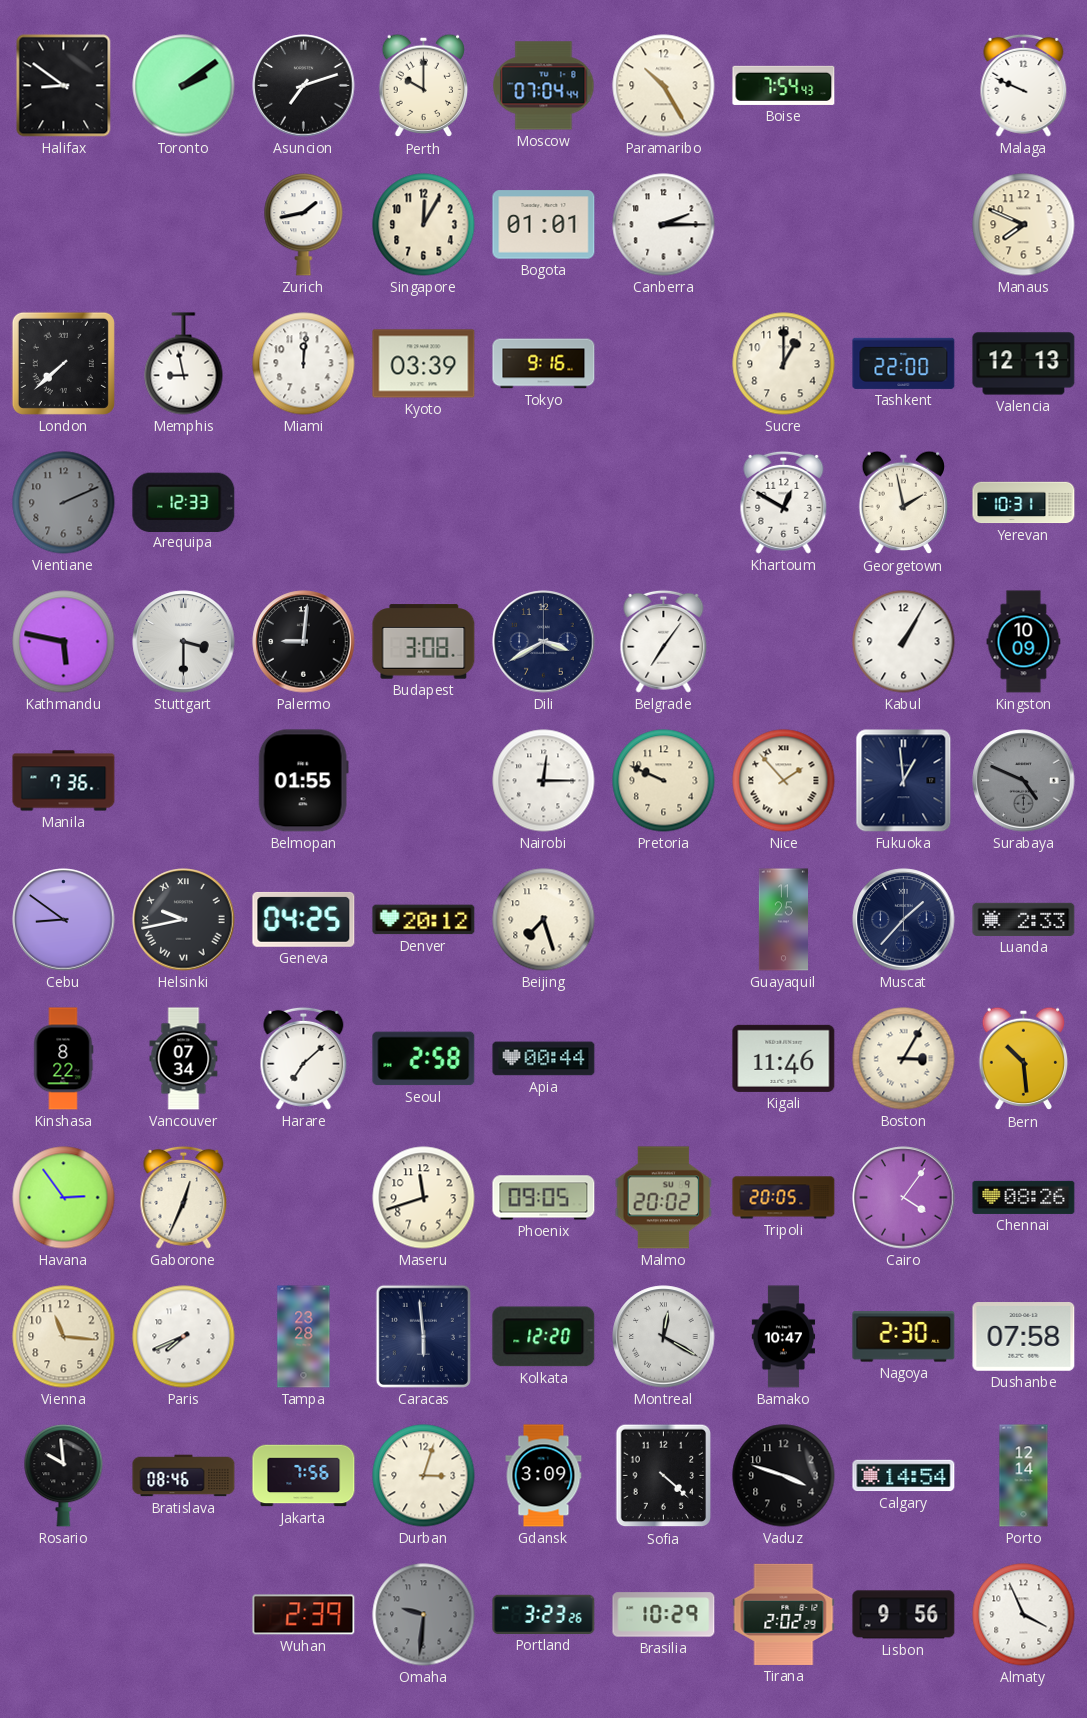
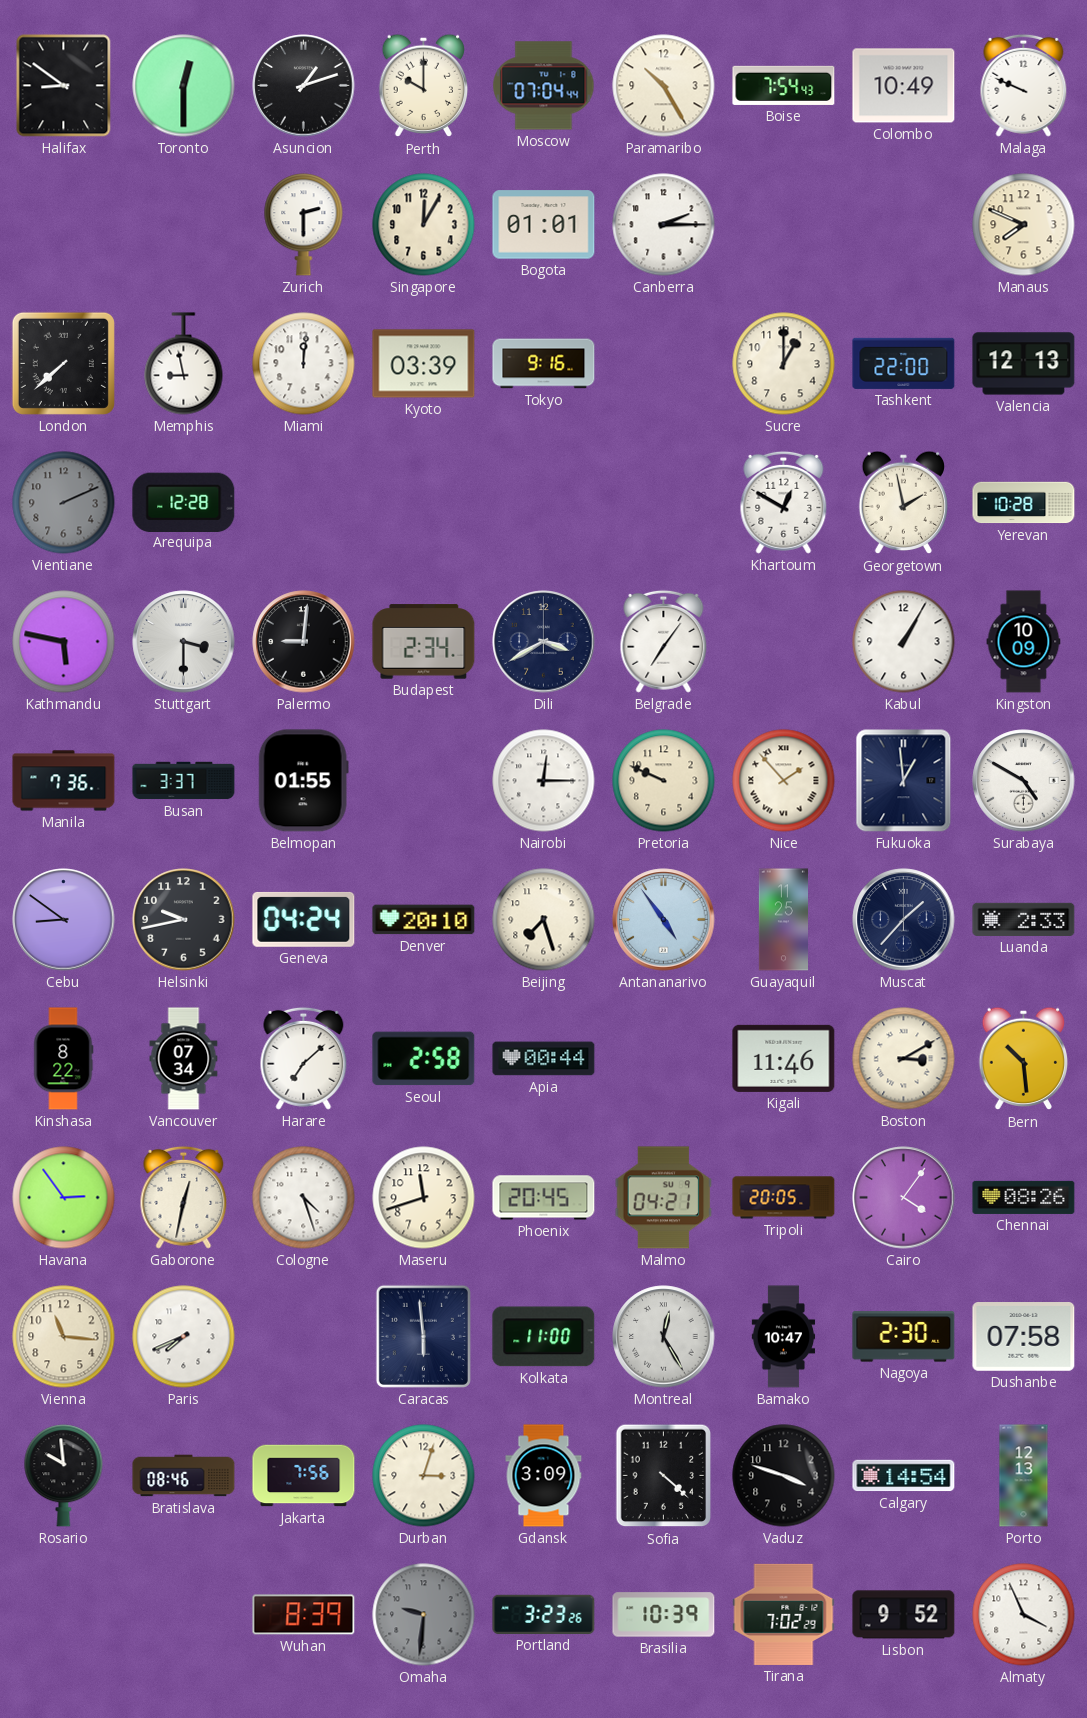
Toronto: 2:09 -> 12:30 (184, 86)
Asuncion: 7:12 -> 1:12 (304, 86)
Colombo: none -> 10:49 (904, 86)
Zurich: 1:43 -> 2:30 (304, 225)
Arequipa: 12:33 -> 12:28 (184, 502)
Yerevan: 10:31 -> 10:28 (1024, 503)
Budapest: 3:08 -> 2:34 (424, 642)
Busan: none -> 3:37 (184, 781)
Surabaya: 4:49 -> 4:50 (1024, 781)
Surabaya dial: grey -> white (1024, 781)
Helsinki numerals: Roman -> Arabic (184, 920)
Geneva: 04:25 -> 04:24 (304, 919)
Denver: 20:12 -> 20:10 (424, 920)
Antananarivo: none -> 4:54 (664, 920)
Boston: 3:05 -> 3:10 (904, 1059)
Gaborone: 12:34 -> 12:32 (184, 1197)
Cologne: none -> 4:27 (304, 1198)
Phoenix: 09:05 -> 20:45 (544, 1198)
Malmo: 20:02 -> 04:21 (664, 1198)
Tampa: 23:28 -> none (304, 1337)
Kolkata: 12:20 -> 11:00 (544, 1337)
Montreal: 12:20 -> 12:25 (664, 1337)
Porto: 12:14 -> 12:13 (1024, 1476)
Wuhan: 2:39 -> 8:39 (304, 1615)
Brasilia: 10:29 -> 10:39 (664, 1615)
Tirana: 2:02 -> 7:02 (784, 1614)
Lisbon: 9:56 -> 9:52 (904, 1615)
